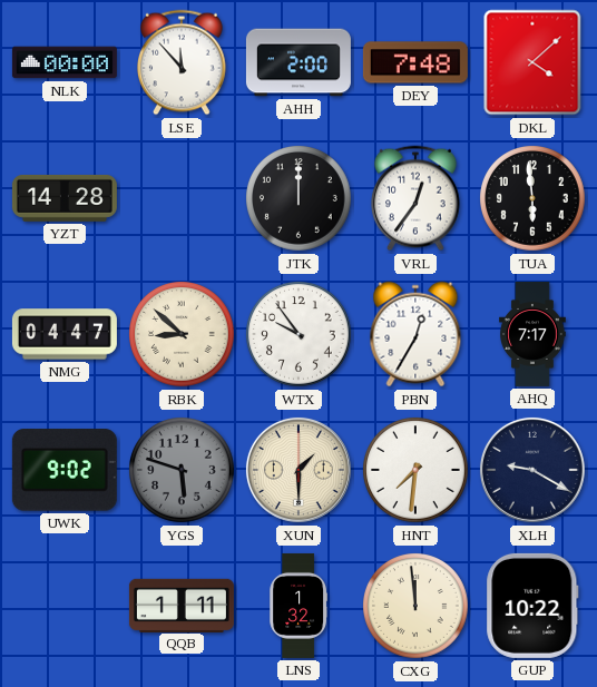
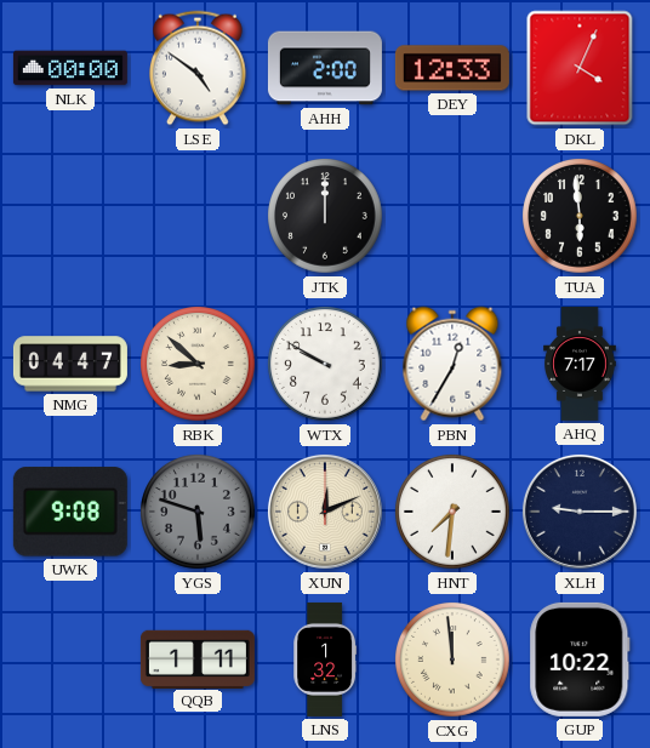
LSE: 11:53 -> 4:51 (199, 68)
DEY: 7:48 -> 12:33 (452, 68)
DKL: 4:08 -> 4:04 (580, 68)
YZT: 14:28 -> none (65, 198)
VRL: 12:36 -> none (417, 198)
WTX: 9:54 -> 9:50 (326, 365)
UWK: 9:02 -> 9:08 (70, 512)
XUN: 1:30 -> 12:11 (325, 512)
XLH: 9:20 -> 9:15 (580, 512)
